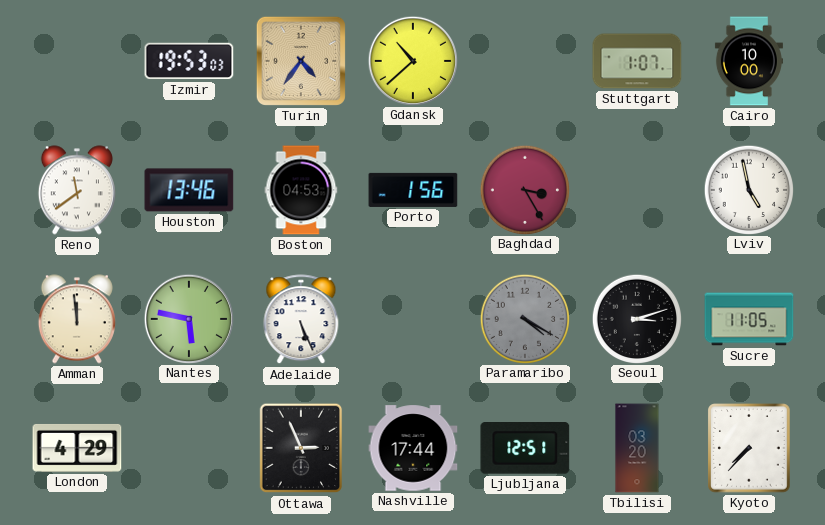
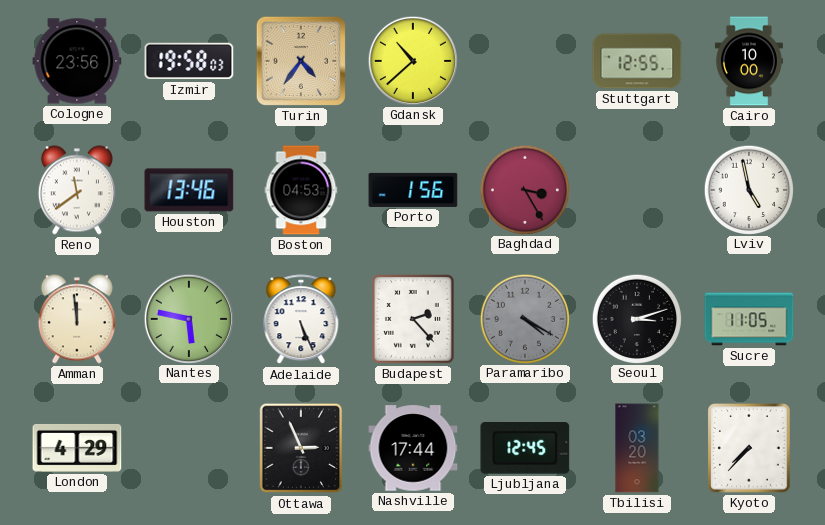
Cologne: none -> 23:56 (77, 61)
Izmir: 19:53 -> 19:58 (189, 61)
Stuttgart: 1:07 -> 12:55 (637, 61)
Budapest: none -> 2:23 (414, 319)
Ljubljana: 12:51 -> 12:45 (525, 449)
